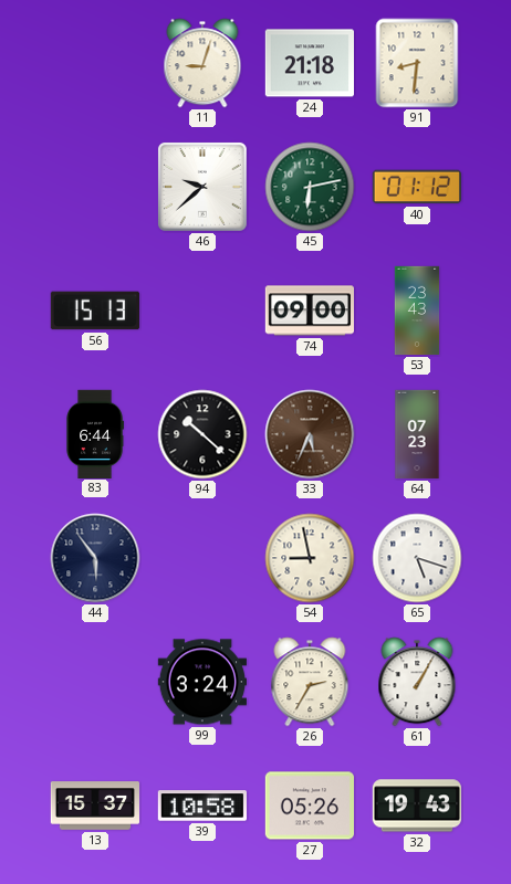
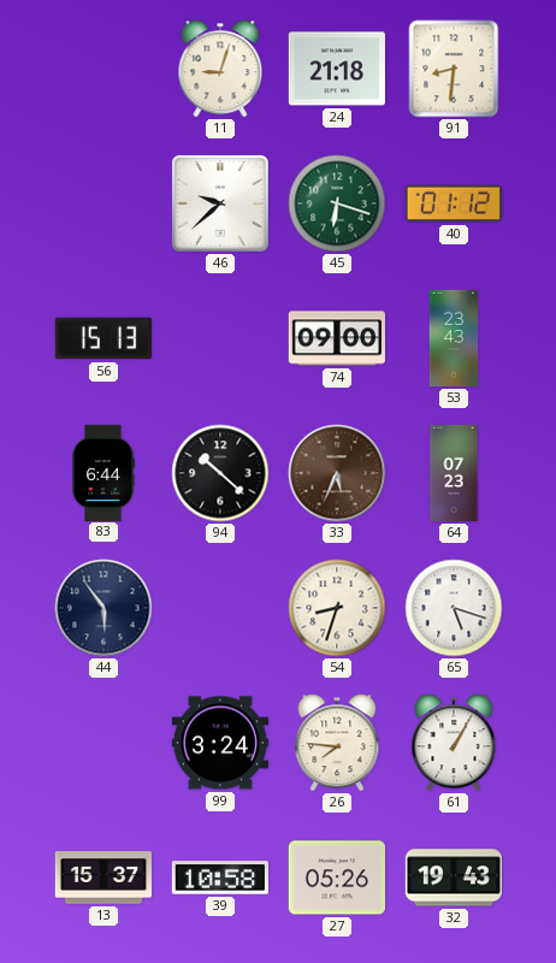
45: 6:13 -> 6:18 (337, 203)
54: 8:58 -> 8:33 (337, 608)
26: 2:35 -> 7:46 (337, 743)
